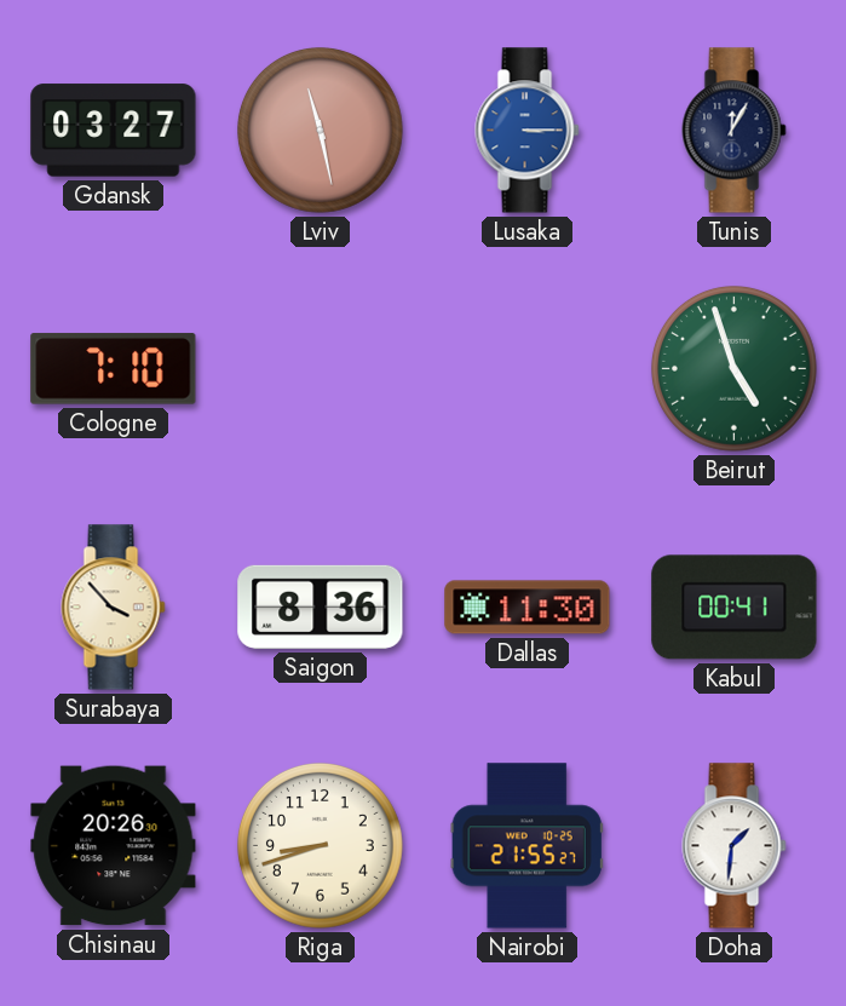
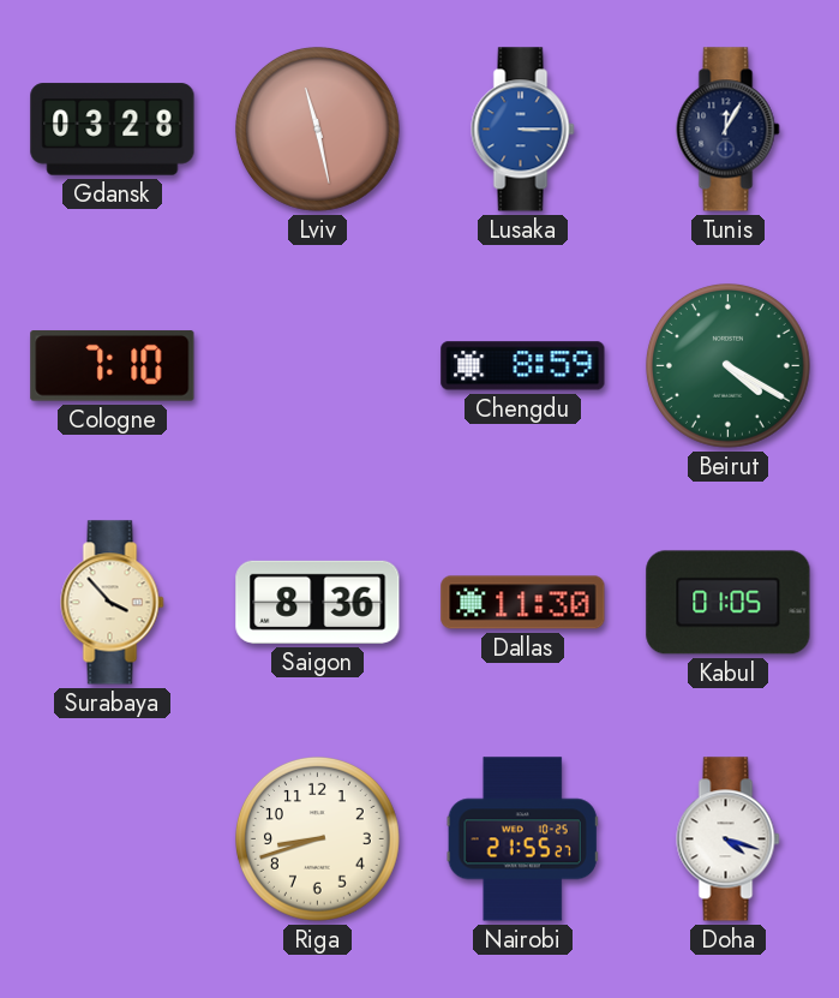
Gdansk: 03:27 -> 03:28 (113, 130)
Chengdu: none -> 8:59 (523, 366)
Beirut: 4:57 -> 4:20 (729, 366)
Kabul: 00:41 -> 01:05 (729, 603)
Chisinau: 20:26 -> none (114, 846)
Doha: 1:31 -> 4:18 (729, 839)
